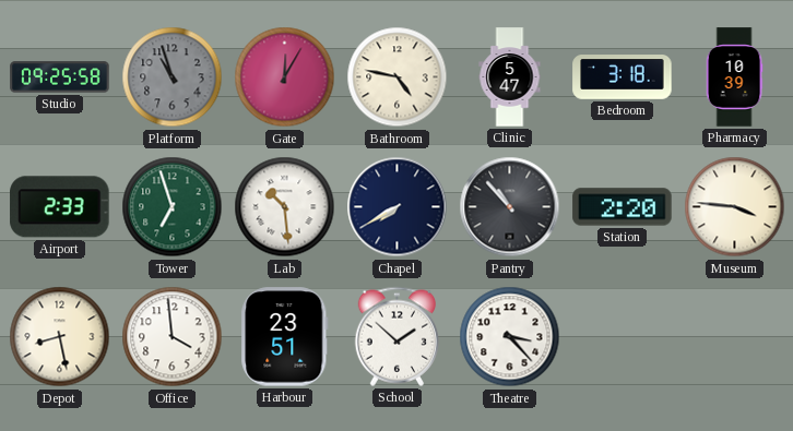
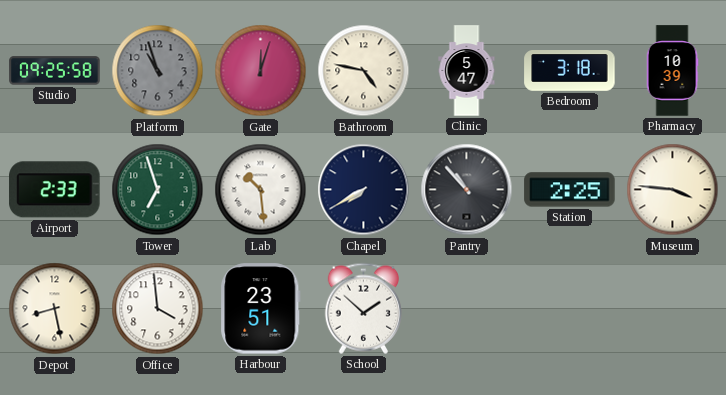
Gate: 12:05 -> 12:03 (261, 71)
Station: 2:20 -> 2:25 (570, 190)
Theatre: 3:23 -> none (510, 337)
